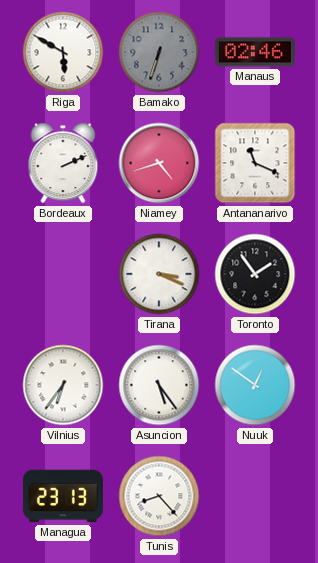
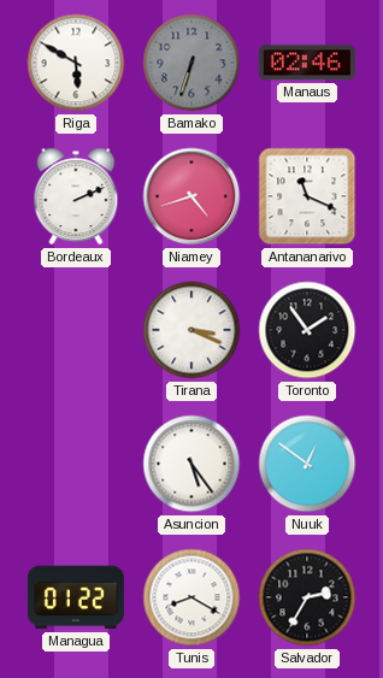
Vilnius: 6:36 -> none (63, 385)
Managua: 23:13 -> 01:22 (76, 597)
Tunis: 8:23 -> 8:20 (191, 597)
Salvador: none -> 2:35 (307, 597)
